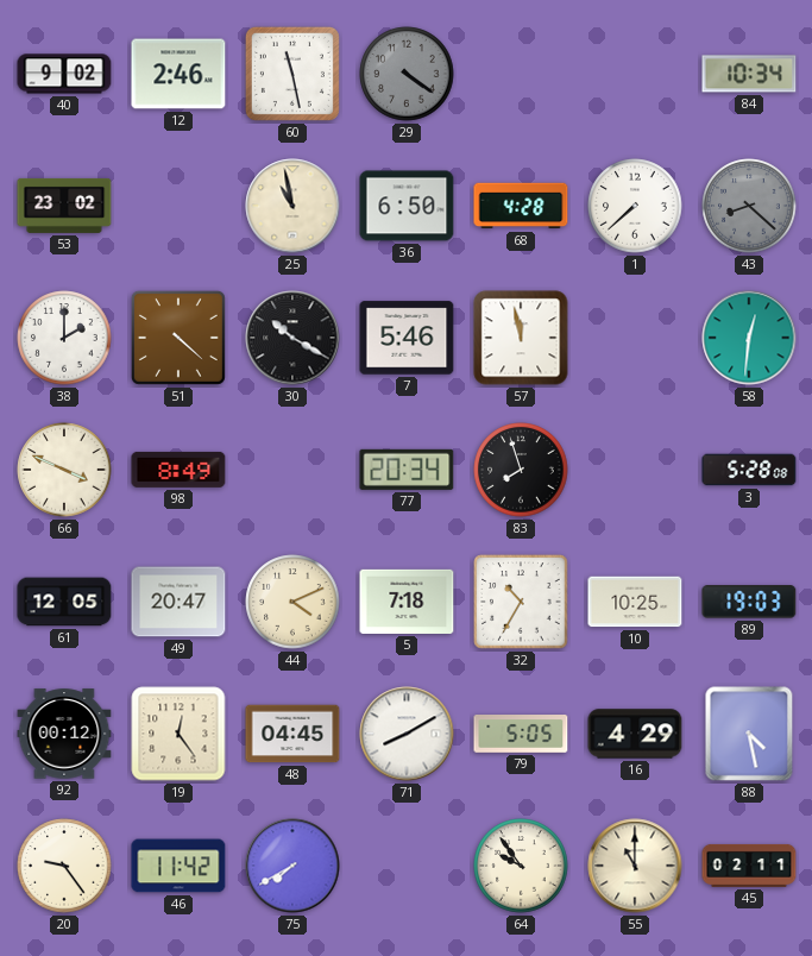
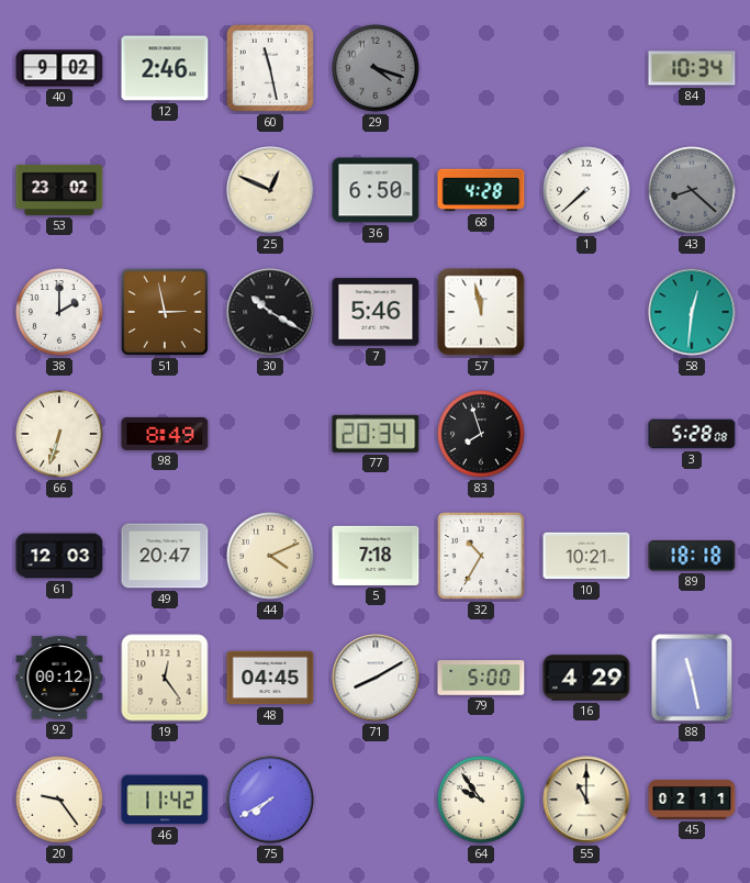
29: 4:21 -> 4:18 (376, 68)
25: 10:58 -> 12:49 (270, 190)
51: 4:22 -> 2:58 (165, 312)
66: 3:49 -> 6:33 (59, 434)
61: 12:05 -> 12:03 (59, 556)
10: 10:25 -> 10:21 (586, 556)
89: 19:03 -> 18:18 (692, 556)
79: 5:05 -> 5:00 (481, 679)
88: 4:28 -> 11:28 (692, 678)
